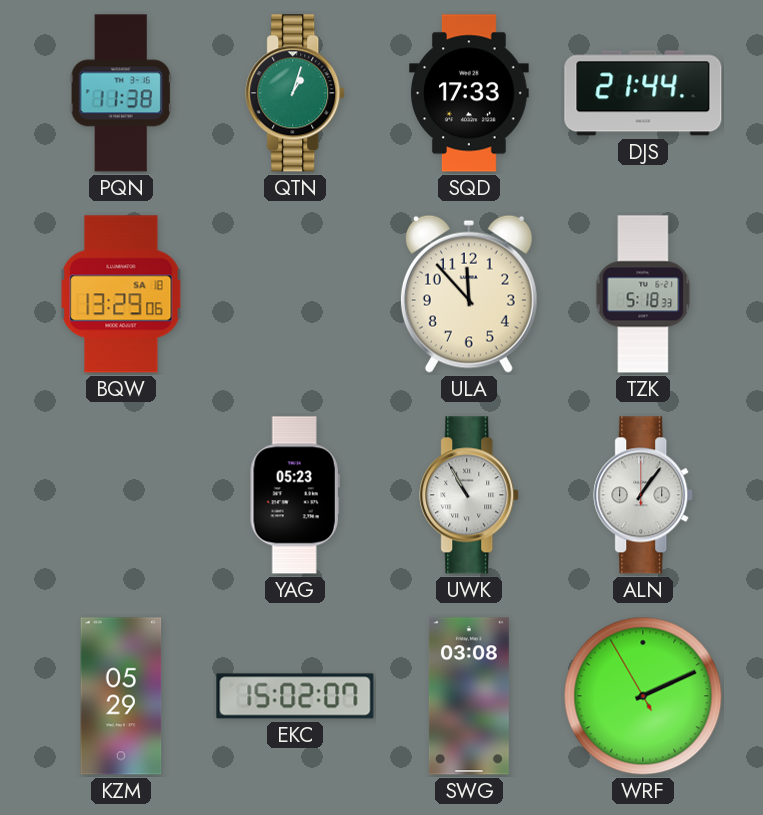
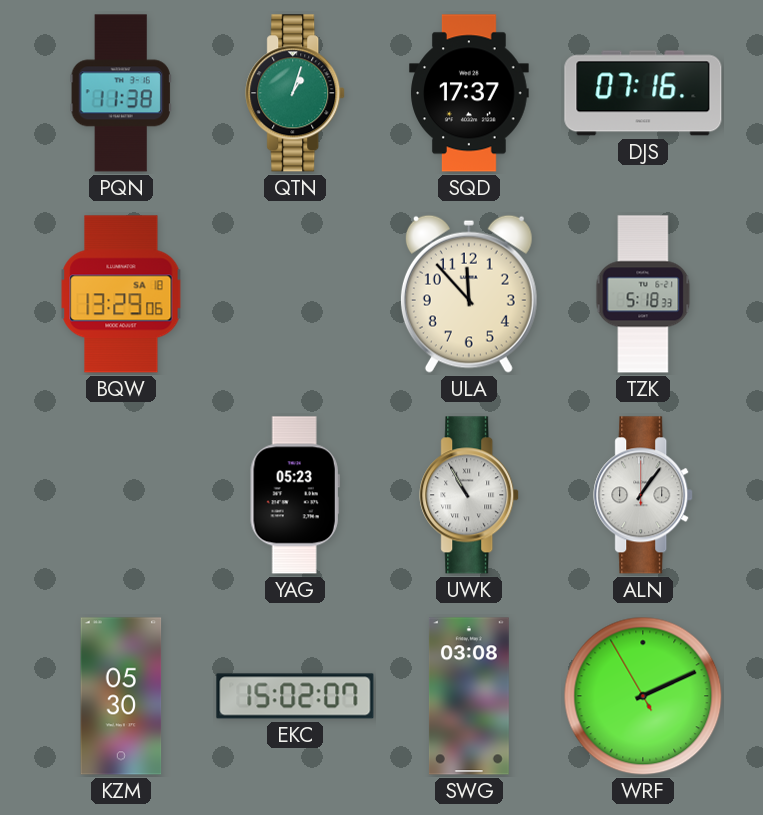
SQD: 17:33 -> 17:37 (469, 93)
DJS: 21:44 -> 07:16 (643, 93)
KZM: 05:29 -> 05:30 (121, 696)
